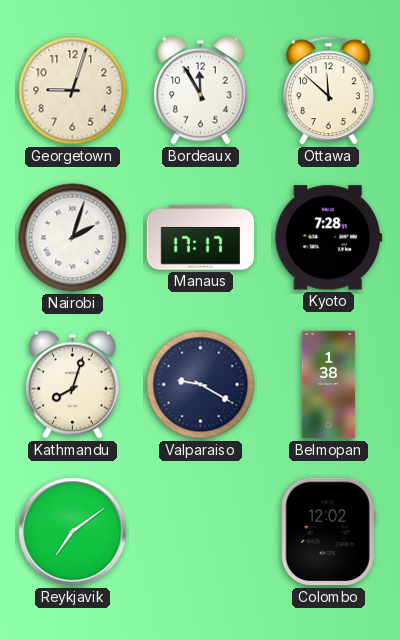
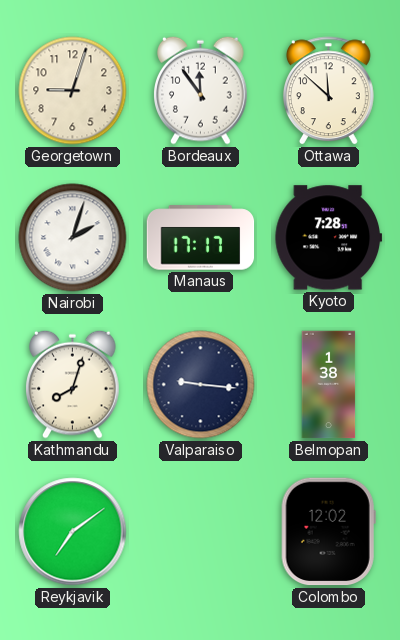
Bordeaux: 11:55 -> 11:54 (201, 90)
Valparaiso: 9:20 -> 9:16 (201, 385)
